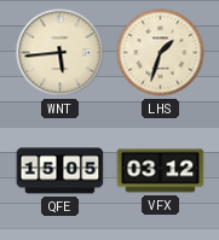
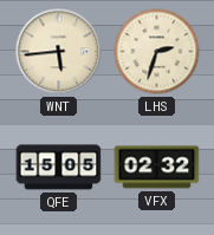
LHS: 1:33 -> 2:33 (157, 52)
VFX: 03:12 -> 02:32 (157, 168)
